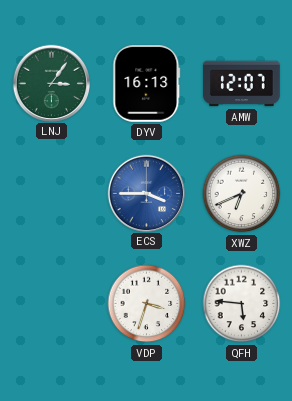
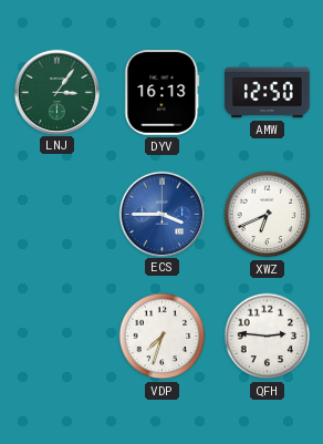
AMW: 12:07 -> 12:50 (268, 93)
VDP: 3:33 -> 7:33 (163, 337)
QFH: 5:46 -> 2:46 (268, 337)
